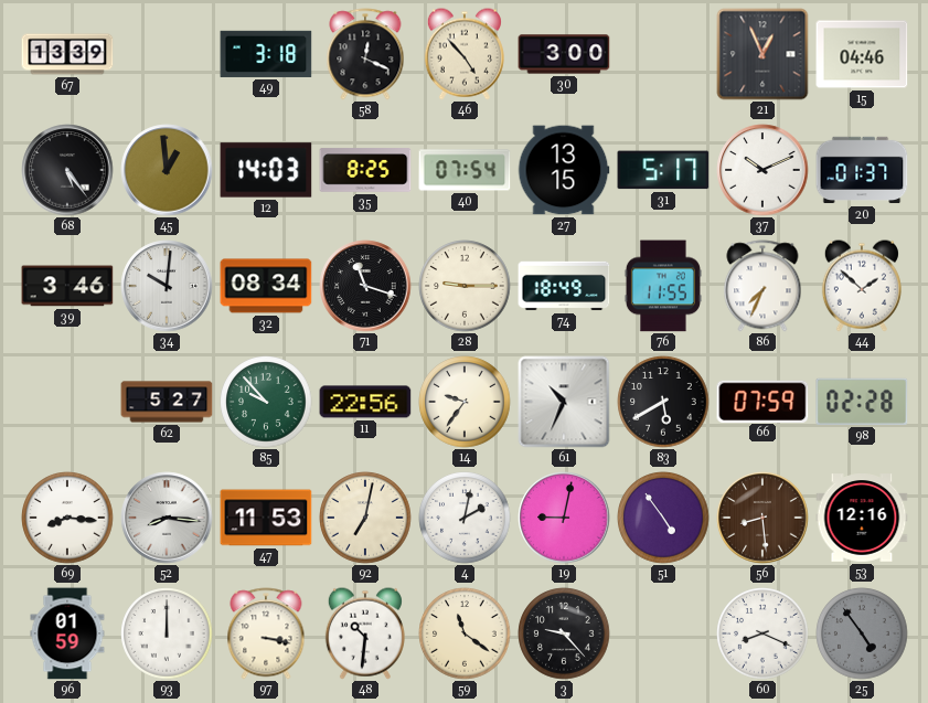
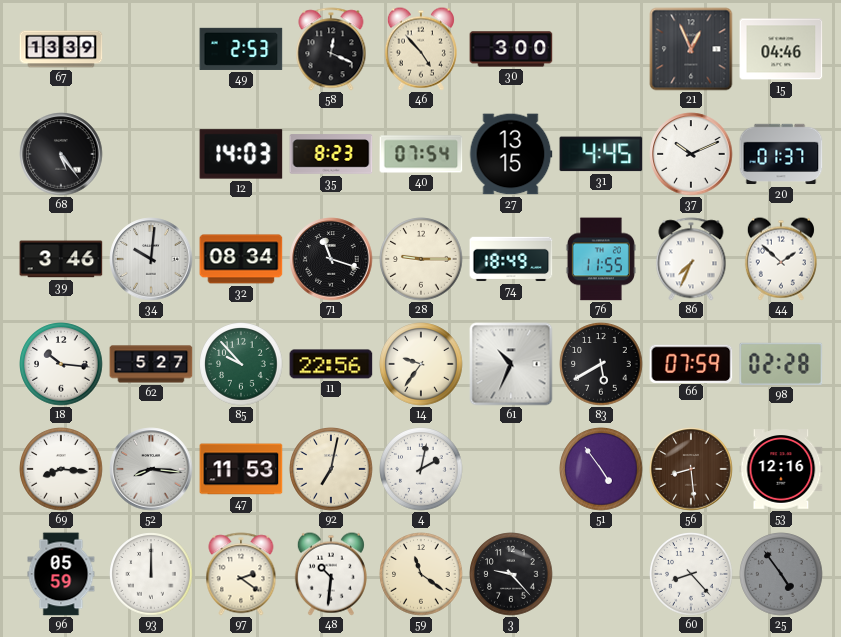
49: 3:18 -> 2:53 (241, 49)
45: 12:59 -> none (167, 170)
35: 8:25 -> 8:23 (331, 154)
31: 5:17 -> 4:45 (601, 154)
18: none -> 10:16 (61, 364)
19: 9:02 -> none (564, 518)
96: 01:59 -> 05:59 (61, 574)
97: 3:17 -> 2:21 (241, 574)
60: 8:19 -> 8:23 (691, 574)
